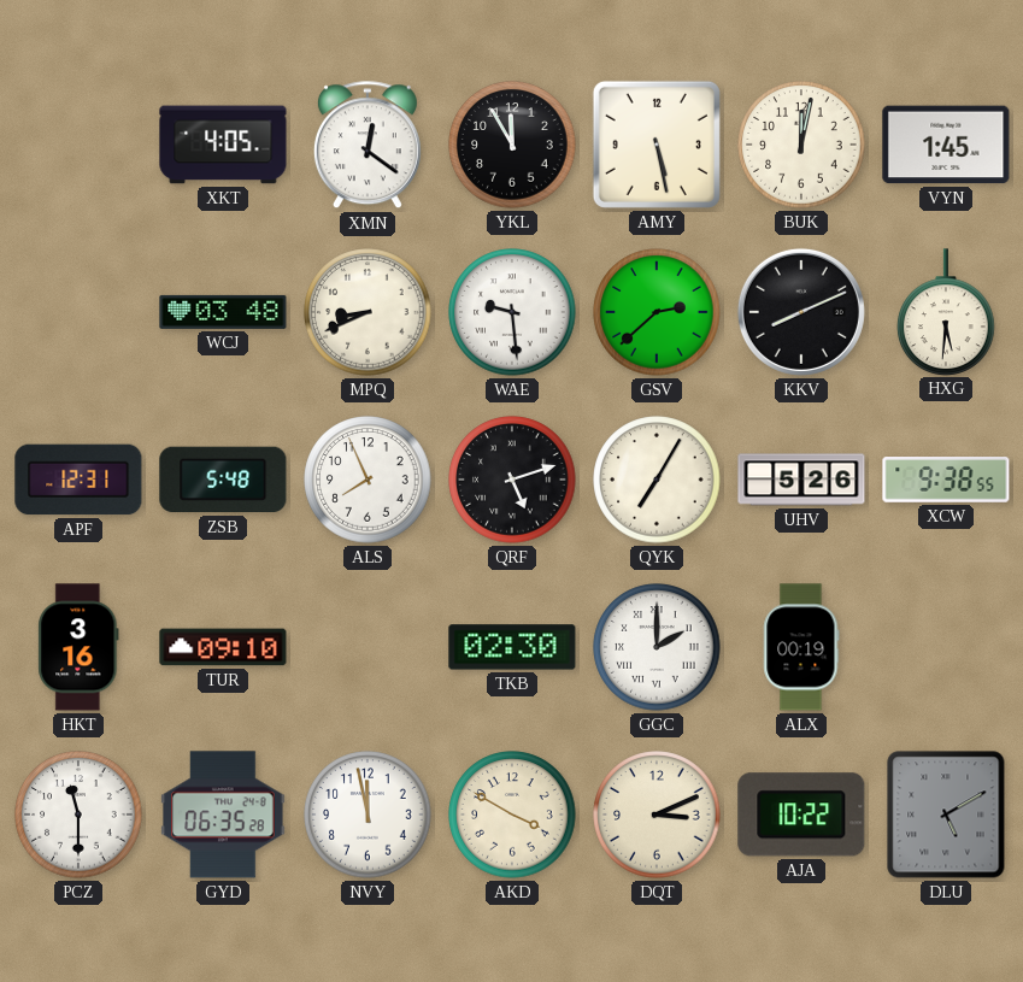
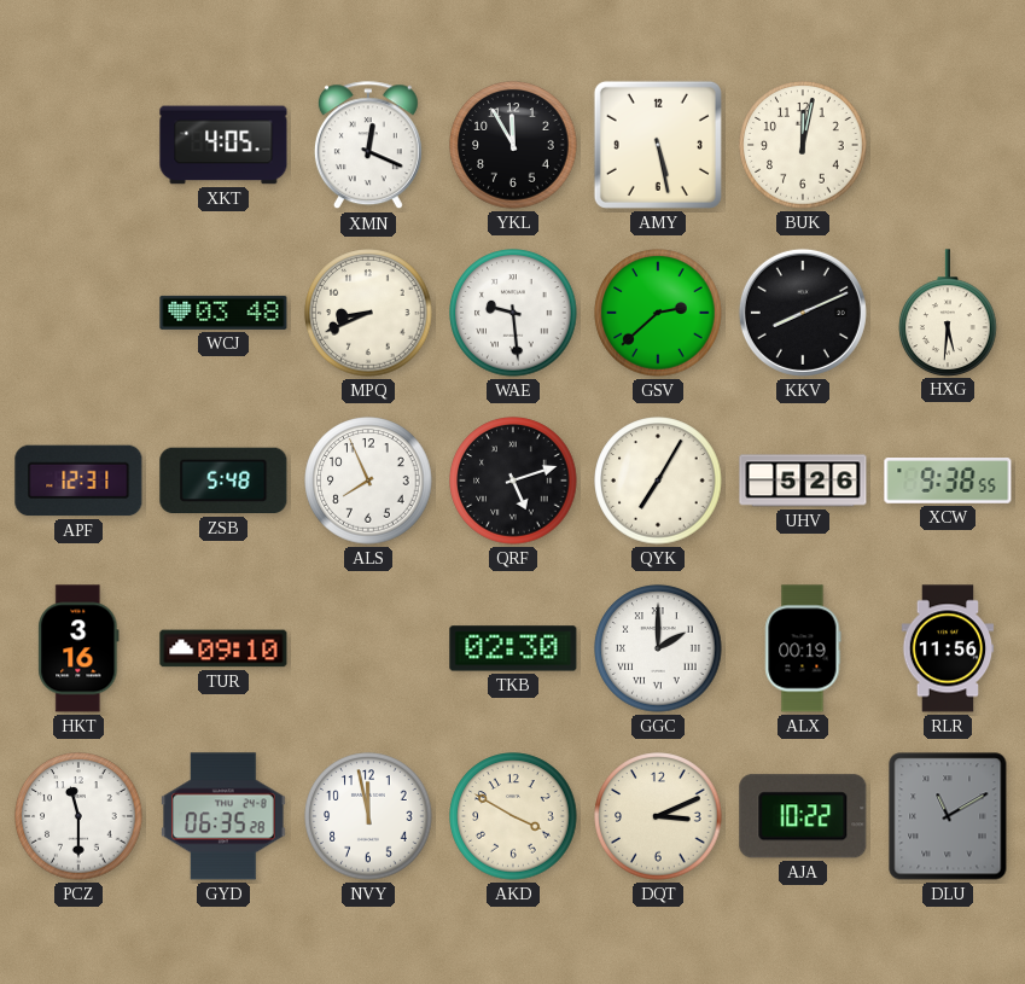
XMN: 12:21 -> 12:19 (368, 146)
VYN: 1:45 -> none (946, 145)
RLR: none -> 11:56 (948, 648)
DLU: 5:10 -> 11:10 (948, 816)
